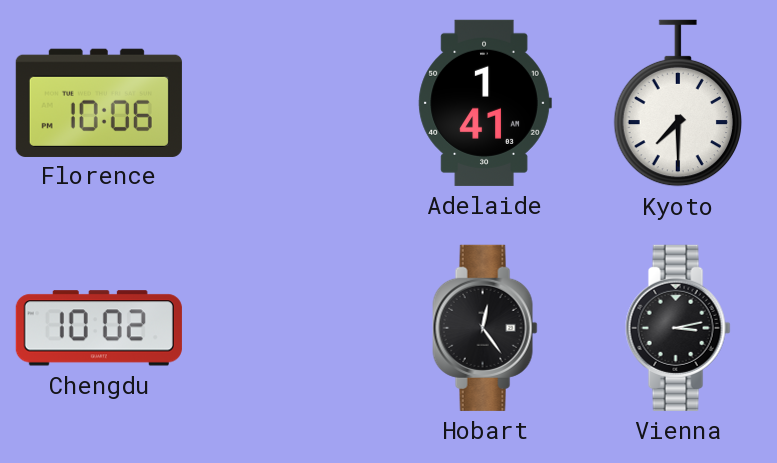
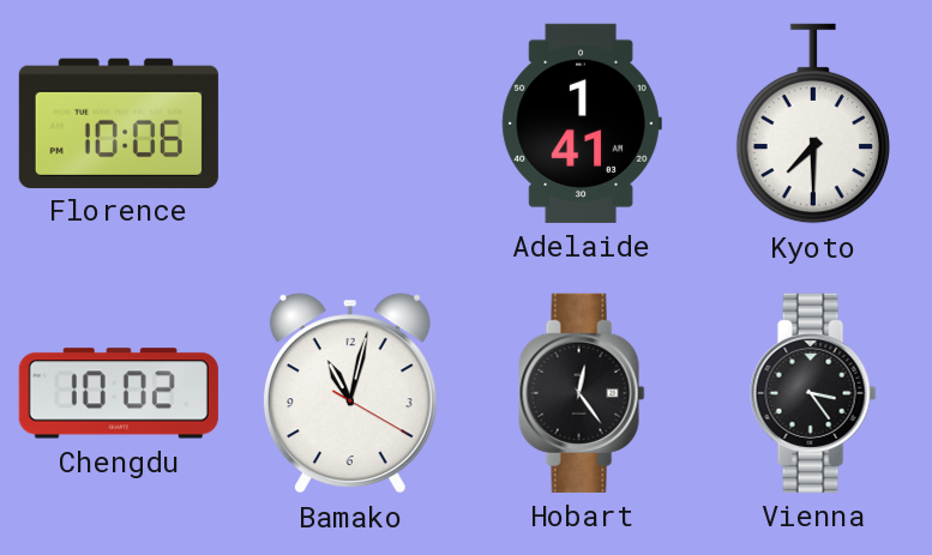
Bamako: none -> 11:02 (350, 393)
Vienna: 3:13 -> 3:24 (813, 393)
